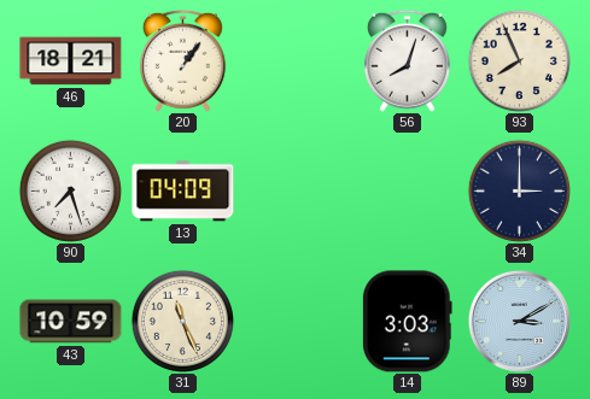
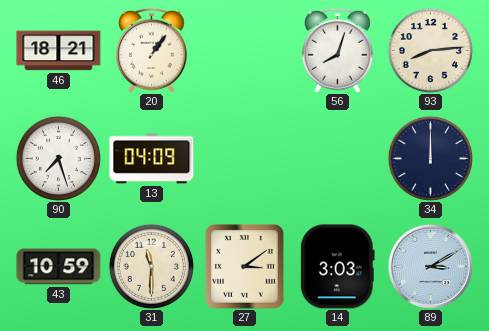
93: 7:56 -> 8:14 (430, 50)
34: 3:00 -> 12:00 (430, 158)
31: 11:26 -> 11:30 (151, 266)
27: none -> 3:09 (245, 267)
